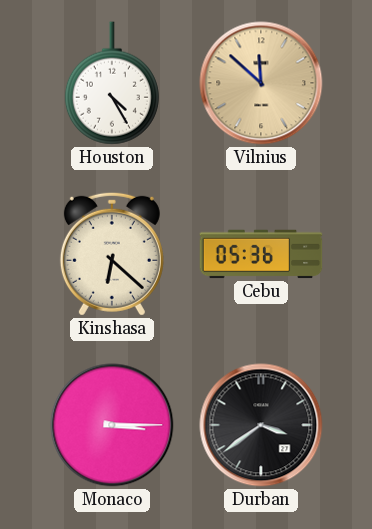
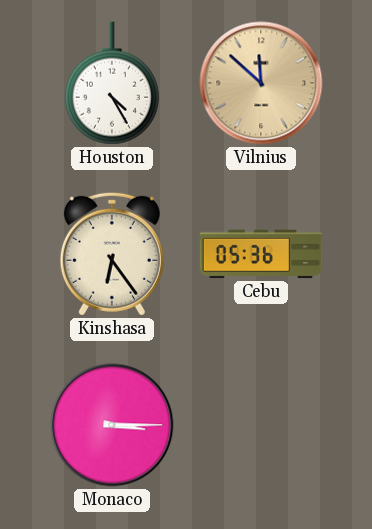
Kinshasa: 6:22 -> 6:24 (112, 254)
Durban: 3:39 -> none (261, 425)
